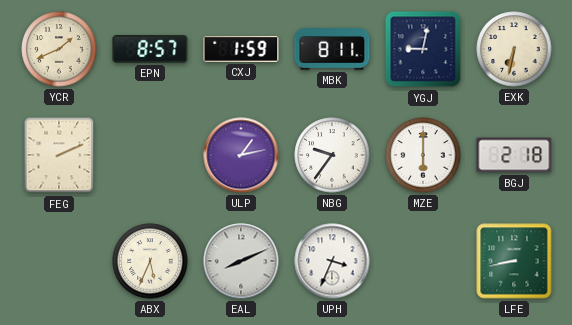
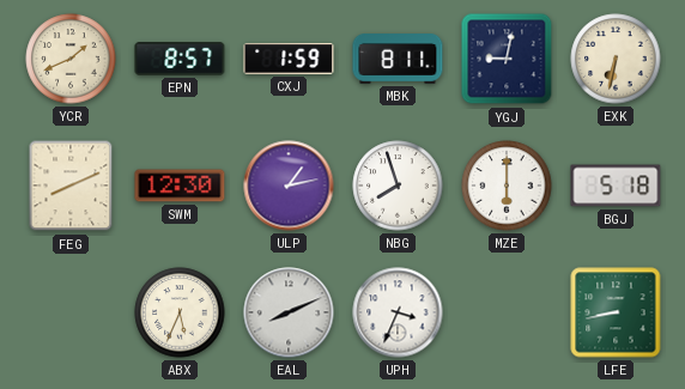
FEG: 2:11 -> 8:11 (71, 186)
SWM: none -> 12:30 (180, 186)
NBG: 9:36 -> 7:57 (398, 186)
BGJ: 2:18 -> 5:18 (616, 186)
